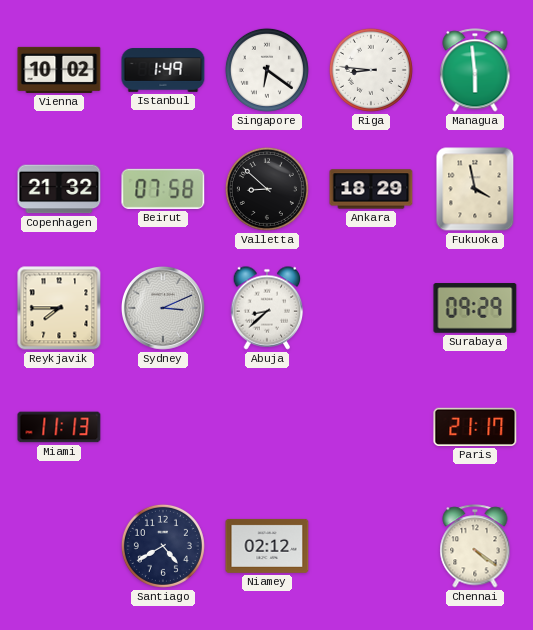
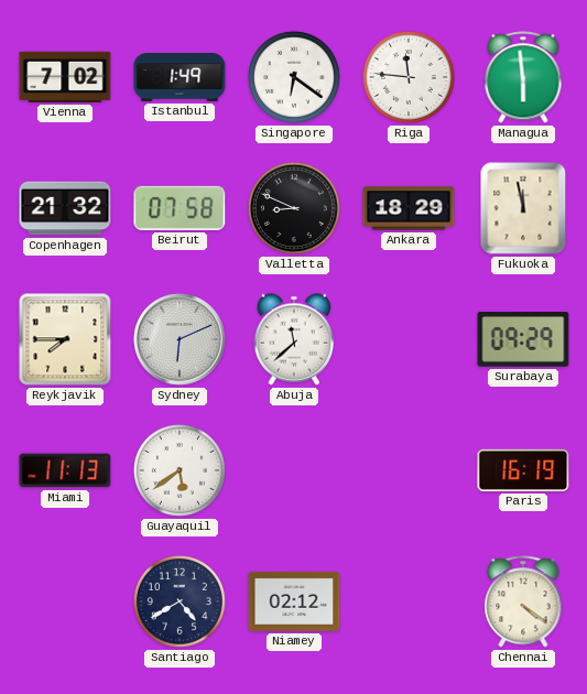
Vienna: 10:02 -> 7:02 (65, 77)
Riga: 8:46 -> 11:46 (409, 77)
Valletta: 8:52 -> 8:49 (294, 208)
Fukuoka: 3:58 -> 11:58 (523, 208)
Sydney: 3:11 -> 6:11 (181, 340)
Abuja: 8:38 -> 11:38 (294, 339)
Guayaquil: none -> 5:39 (180, 470)
Paris: 21:17 -> 16:19 (523, 470)
